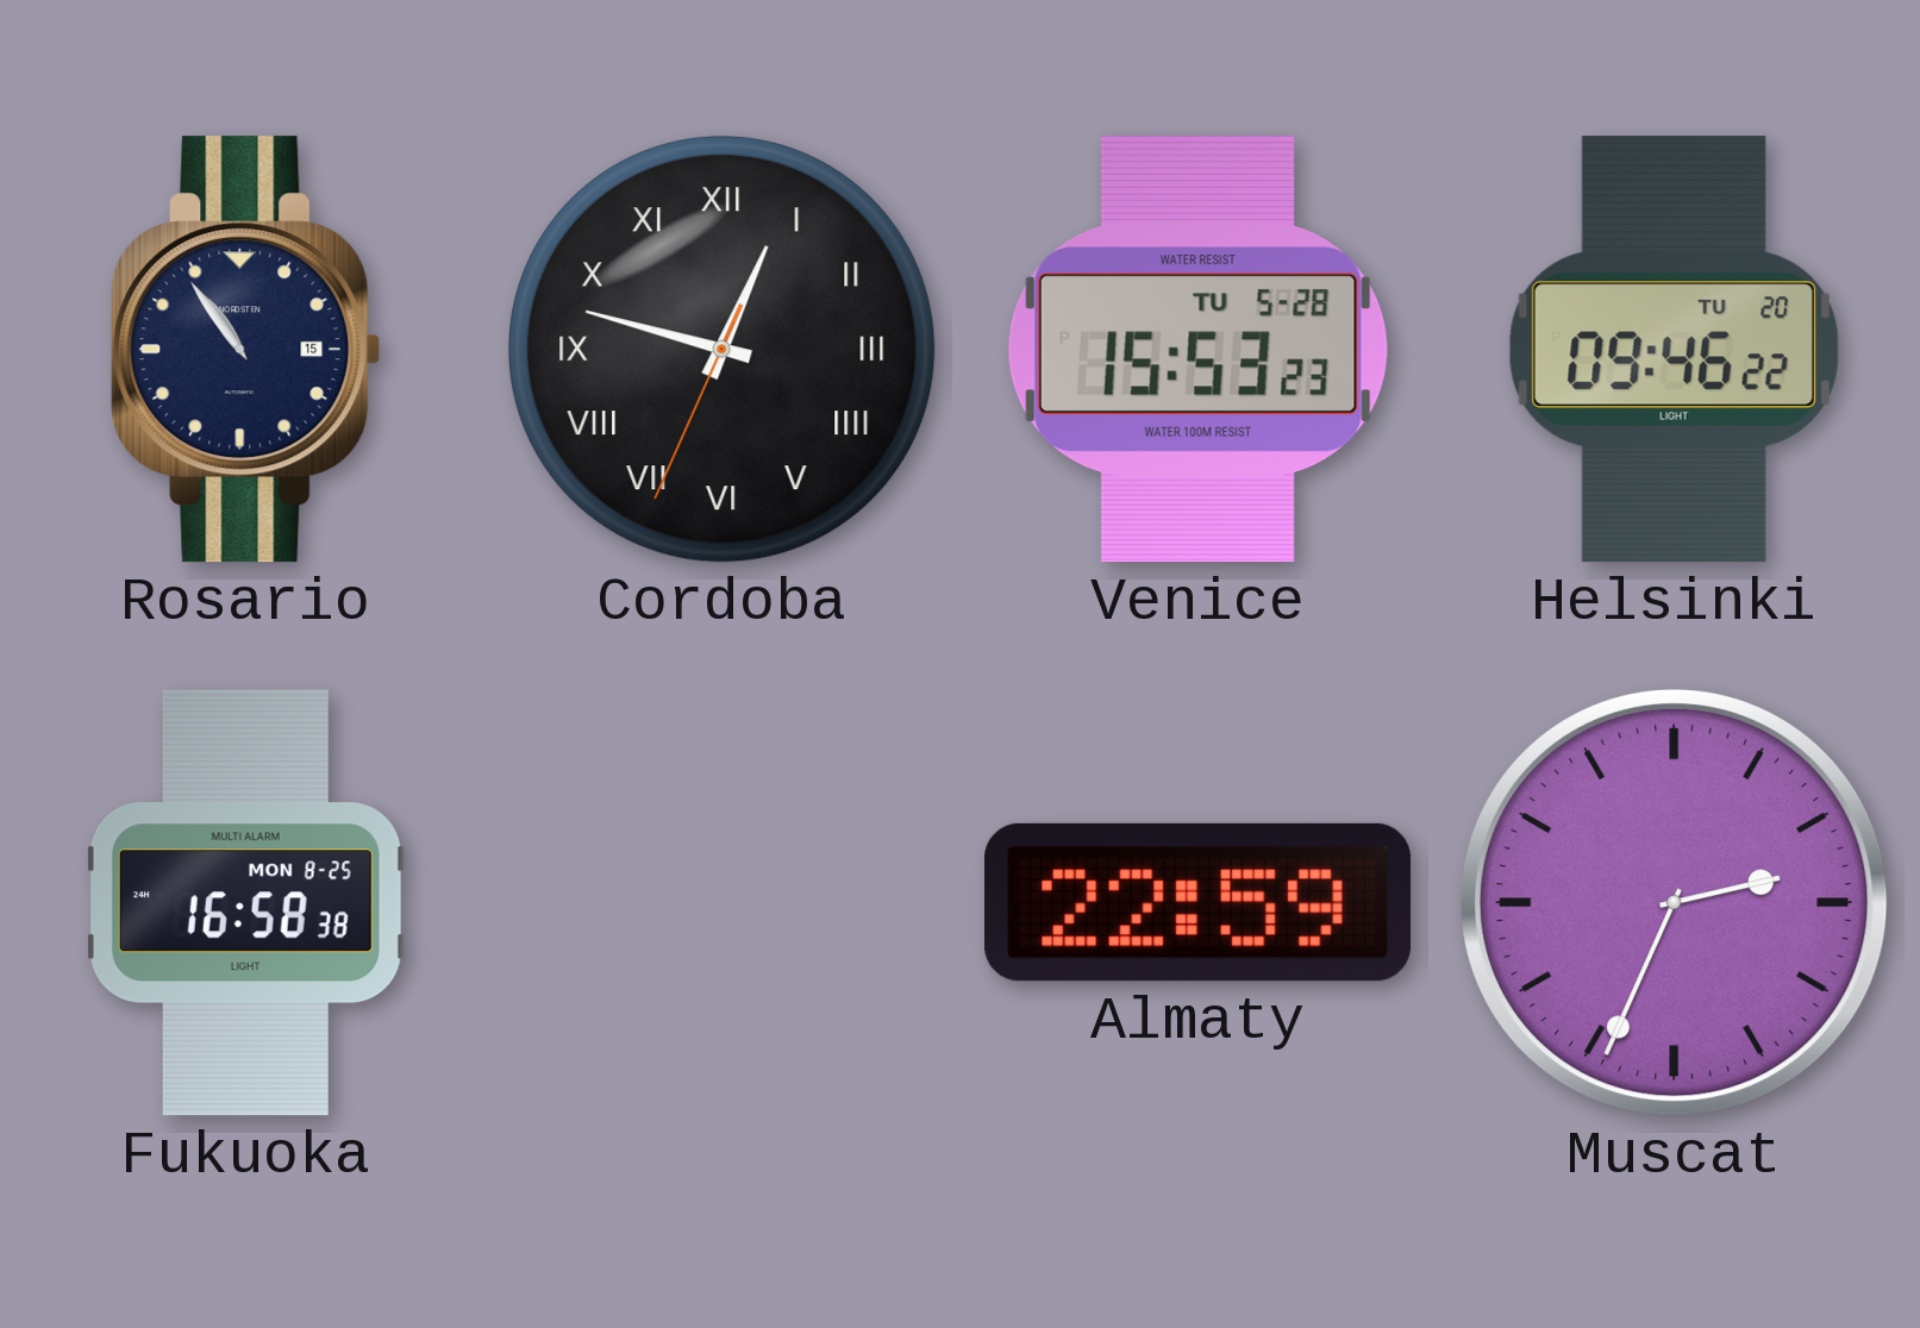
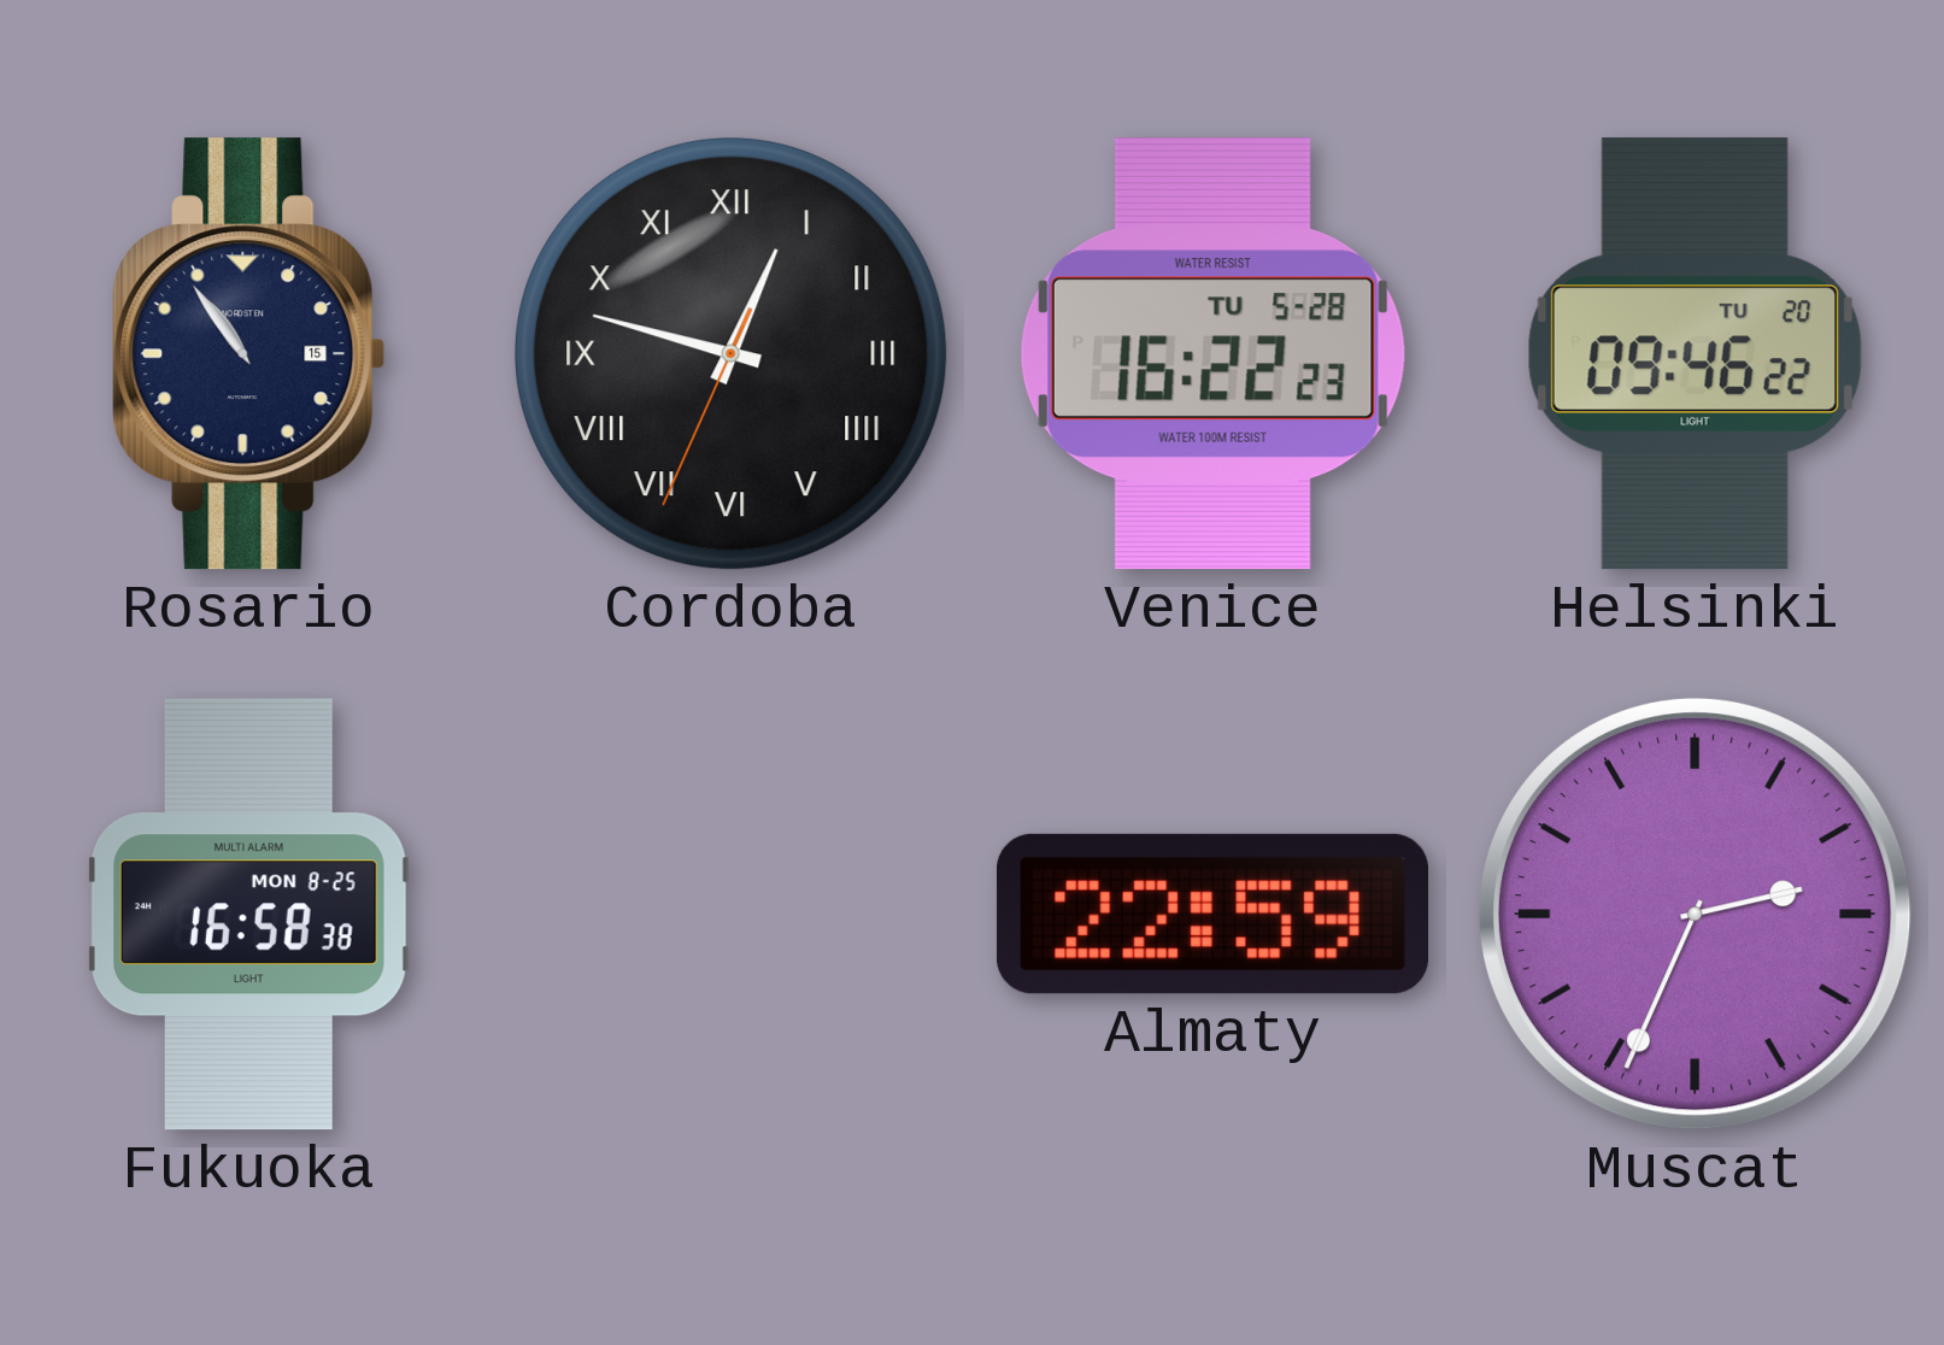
Venice: 15:53 -> 16:22 (1212, 354)
